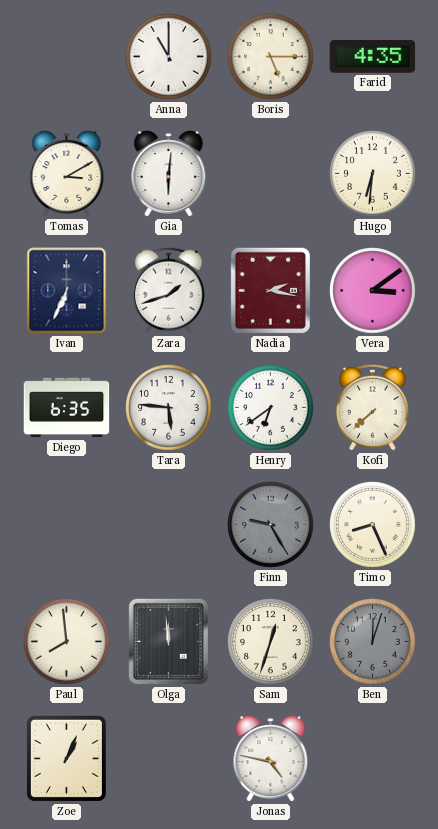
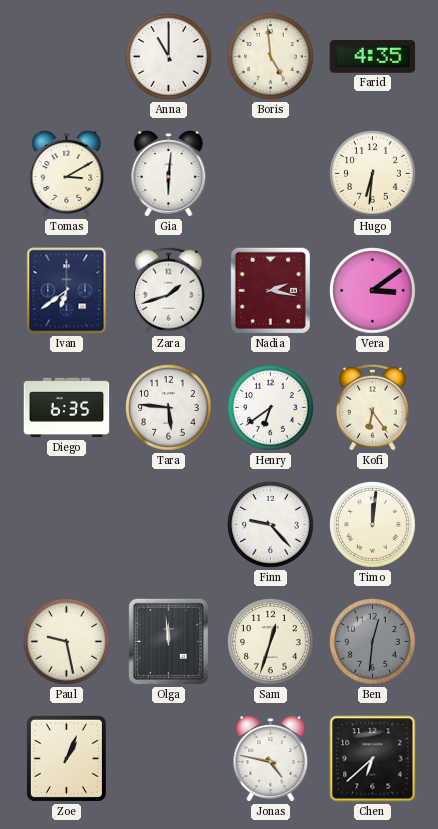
Boris: 5:15 -> 4:59 (271, 57)
Ivan: 6:34 -> 6:39 (67, 291)
Kofi: 7:38 -> 6:24 (372, 407)
Finn: 9:25 -> 9:23 (271, 525)
Finn dial: grey -> white (271, 525)
Timo: 8:26 -> 12:01 (373, 525)
Paul: 7:59 -> 9:28 (67, 642)
Ben: 12:03 -> 12:31 (373, 642)
Chen: none -> 6:38 (373, 759)
